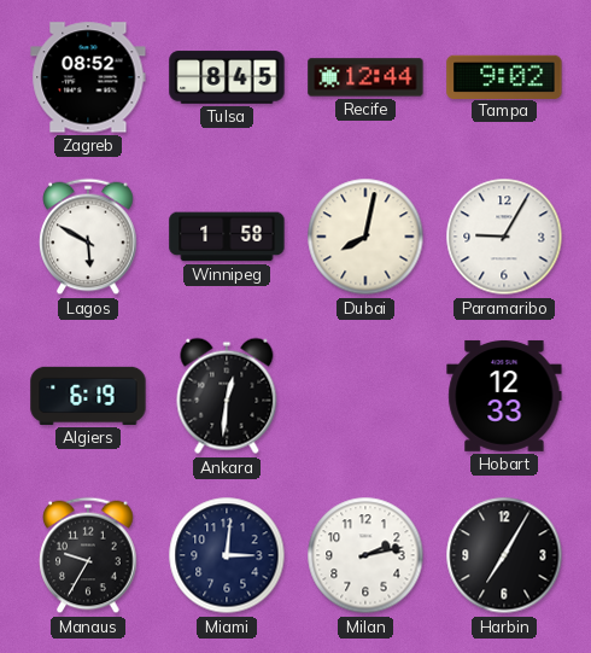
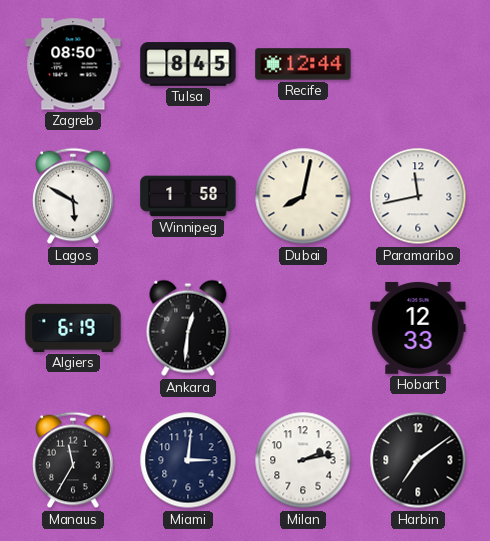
Zagreb: 08:52 -> 08:50 (73, 64)
Tampa: 9:02 -> none (504, 76)
Paramaribo: 9:05 -> 11:43 (418, 196)
Manaus: 9:35 -> 11:35 (73, 460)
Harbin: 7:05 -> 7:09 (418, 460)
